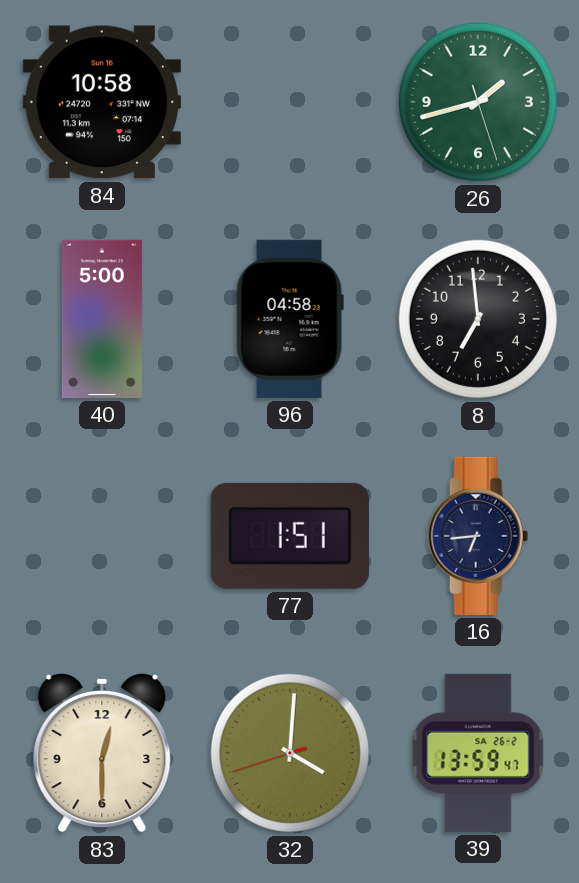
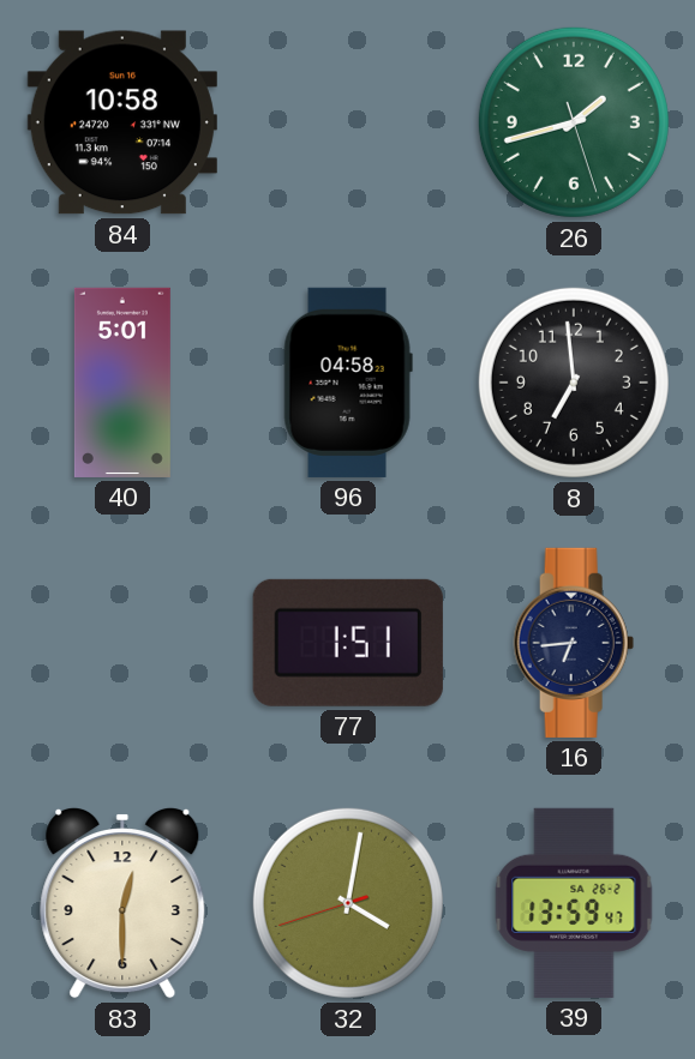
40: 5:00 -> 5:01 (122, 383)
32: 4:00 -> 4:01 (348, 903)
